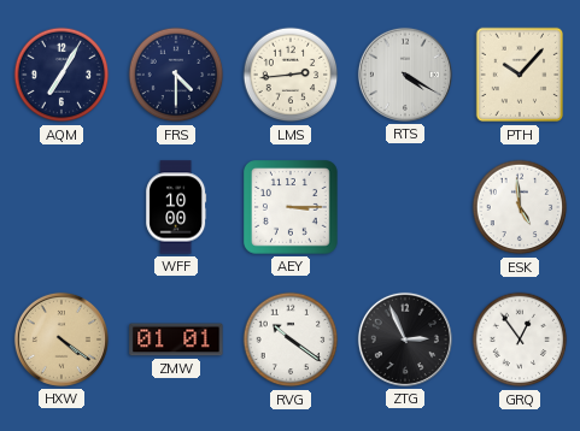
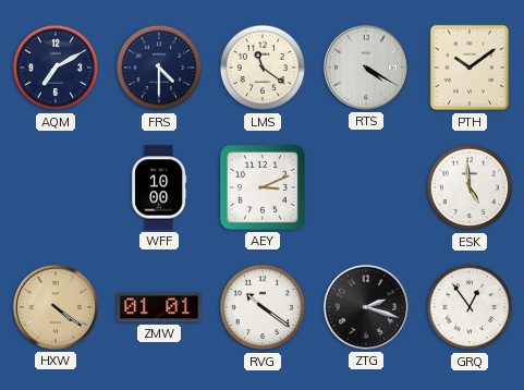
AQM: 7:05 -> 7:10 (56, 68)
LMS: 2:44 -> 11:21 (263, 68)
PTH: 10:07 -> 10:09 (468, 68)
AEY: 3:15 -> 3:11 (264, 188)
ZTG: 2:56 -> 2:18 (366, 307)
